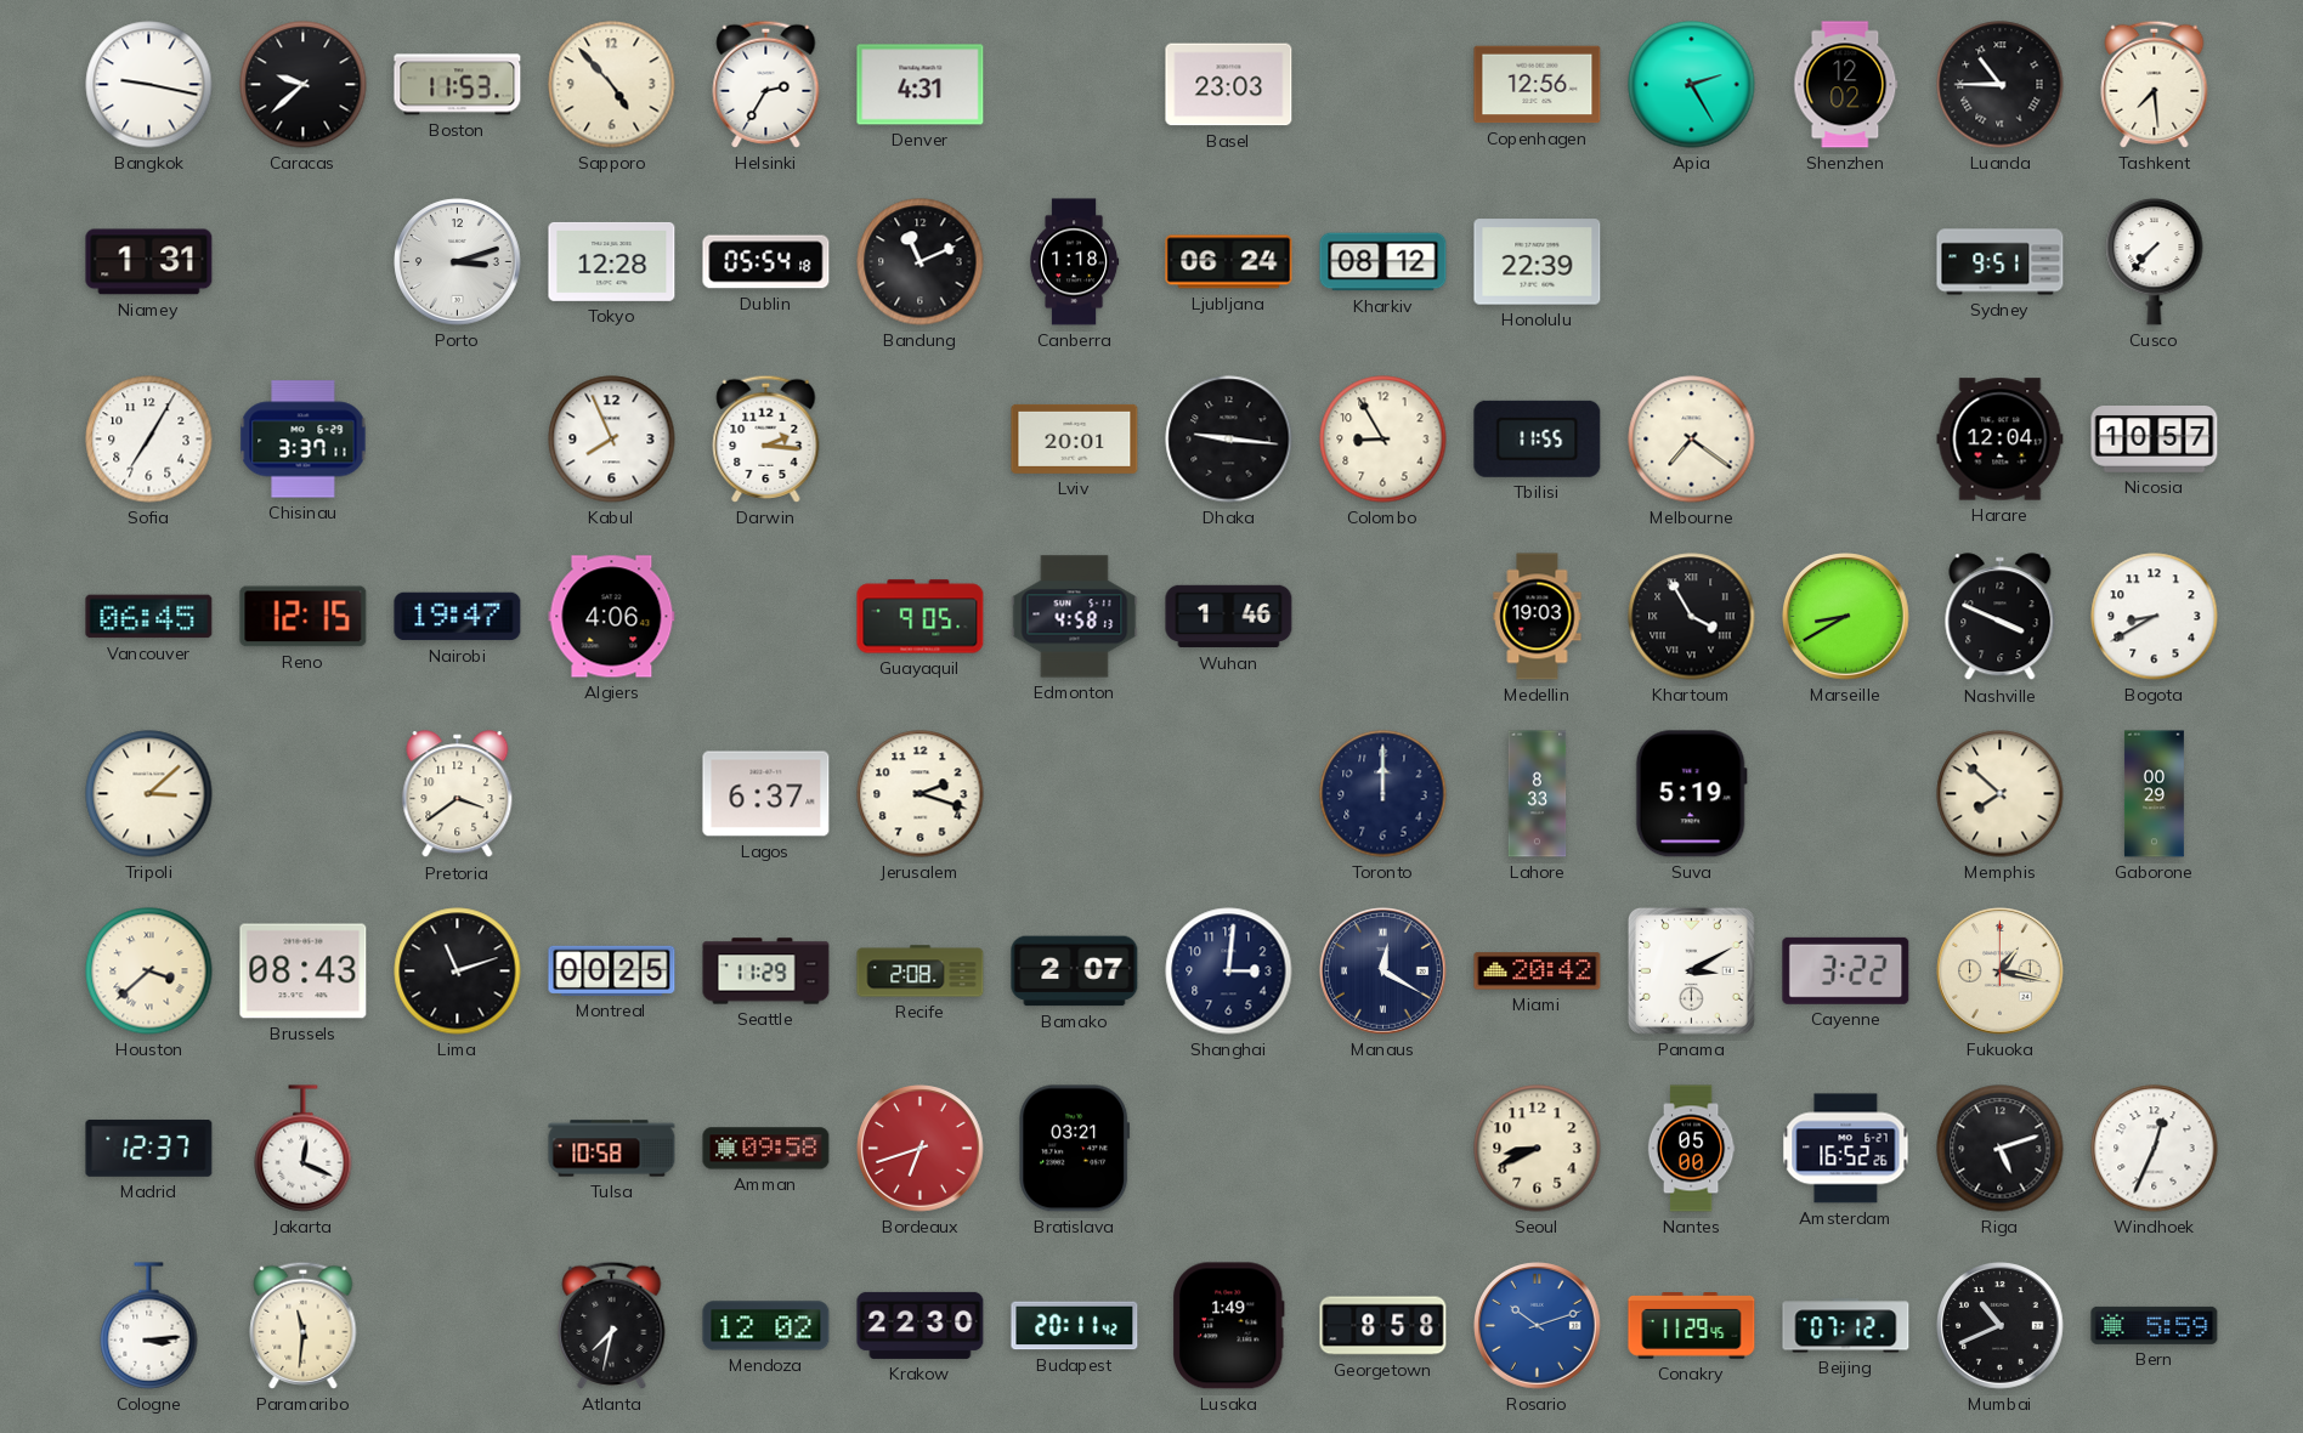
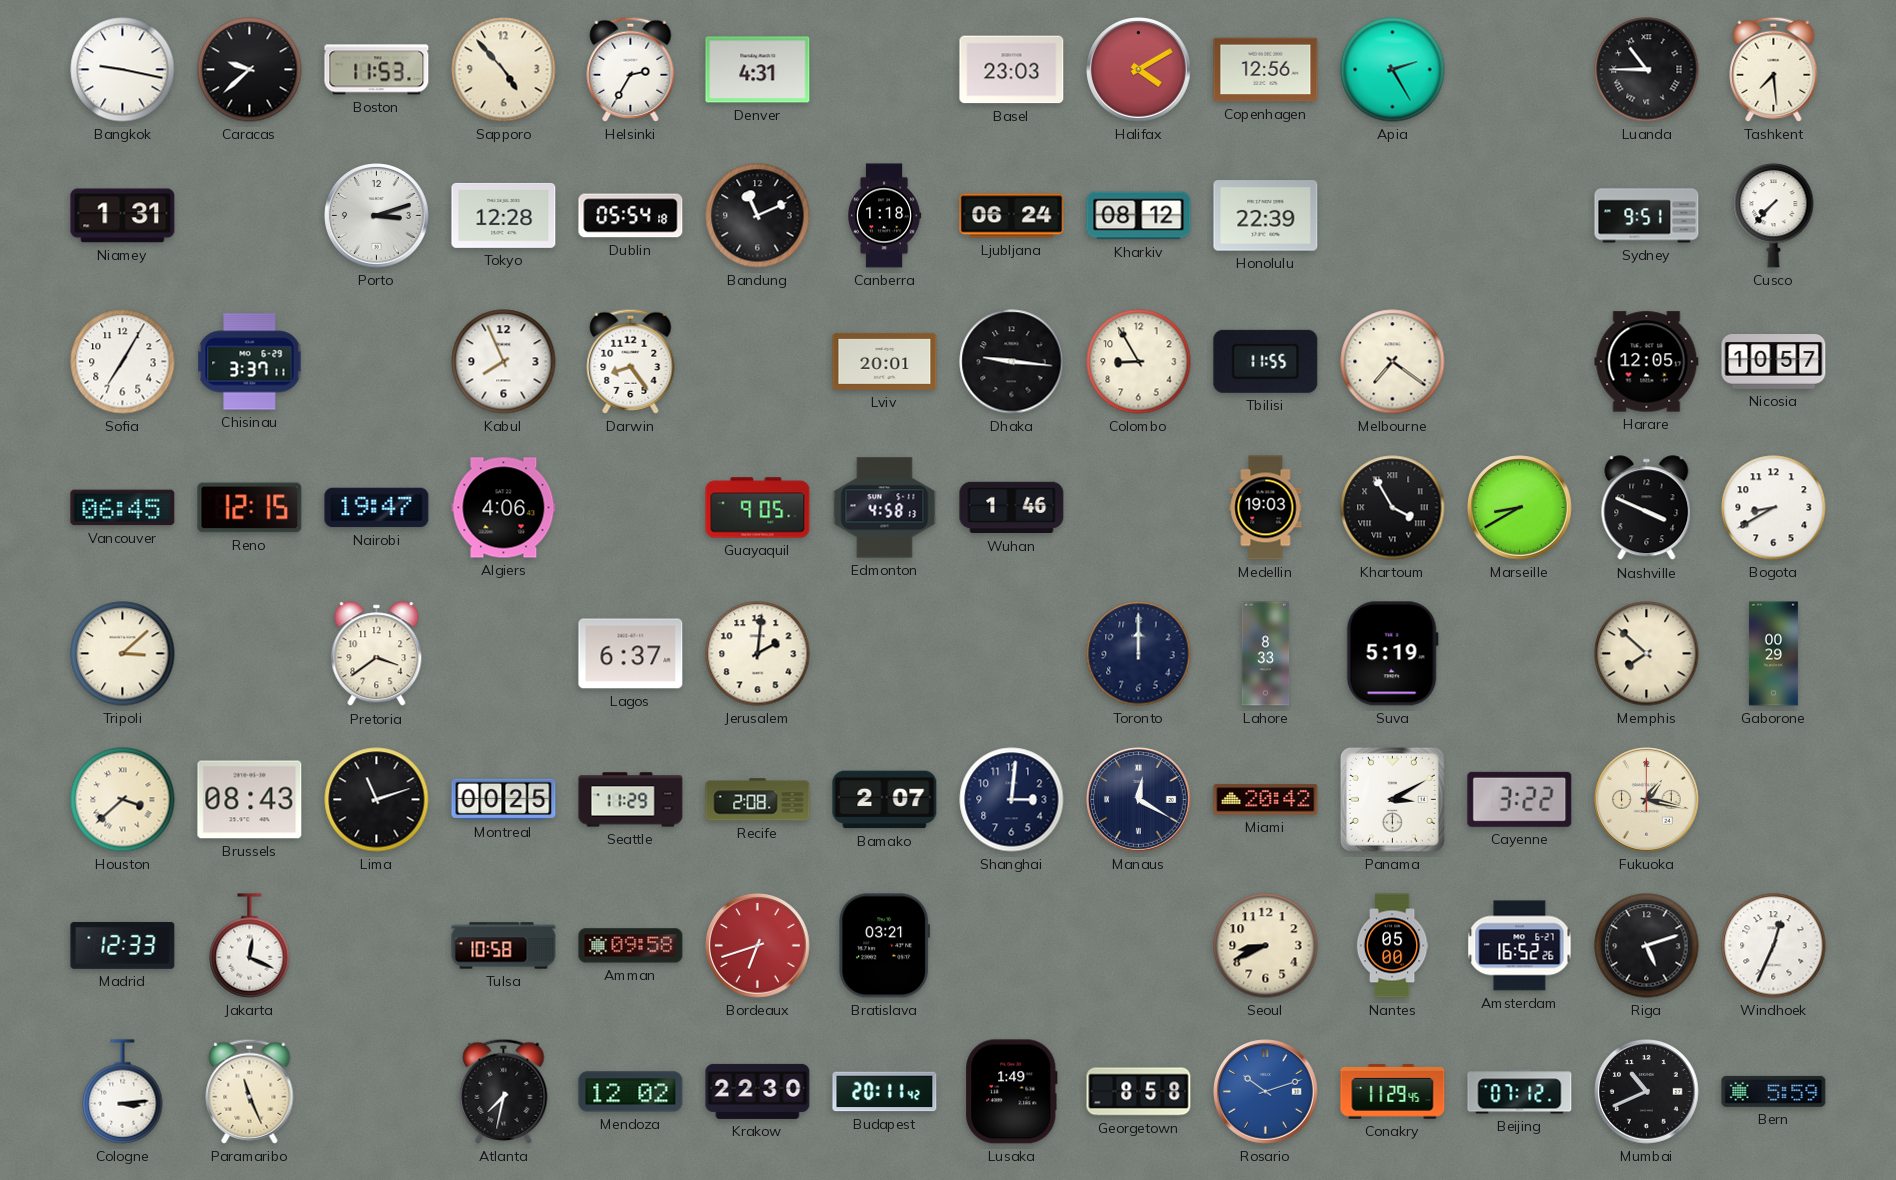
Halifax: none -> 4:10 (1139, 70)
Shenzhen: 12:02 -> none (1846, 85)
Darwin: 2:16 -> 8:24 (631, 361)
Harare: 12:04 -> 12:05 (1647, 362)
Jerusalem: 2:18 -> 2:01 (758, 654)
Madrid: 12:37 -> 12:33 (123, 945)
Paramaribo: 11:31 -> 11:26 (250, 1091)
